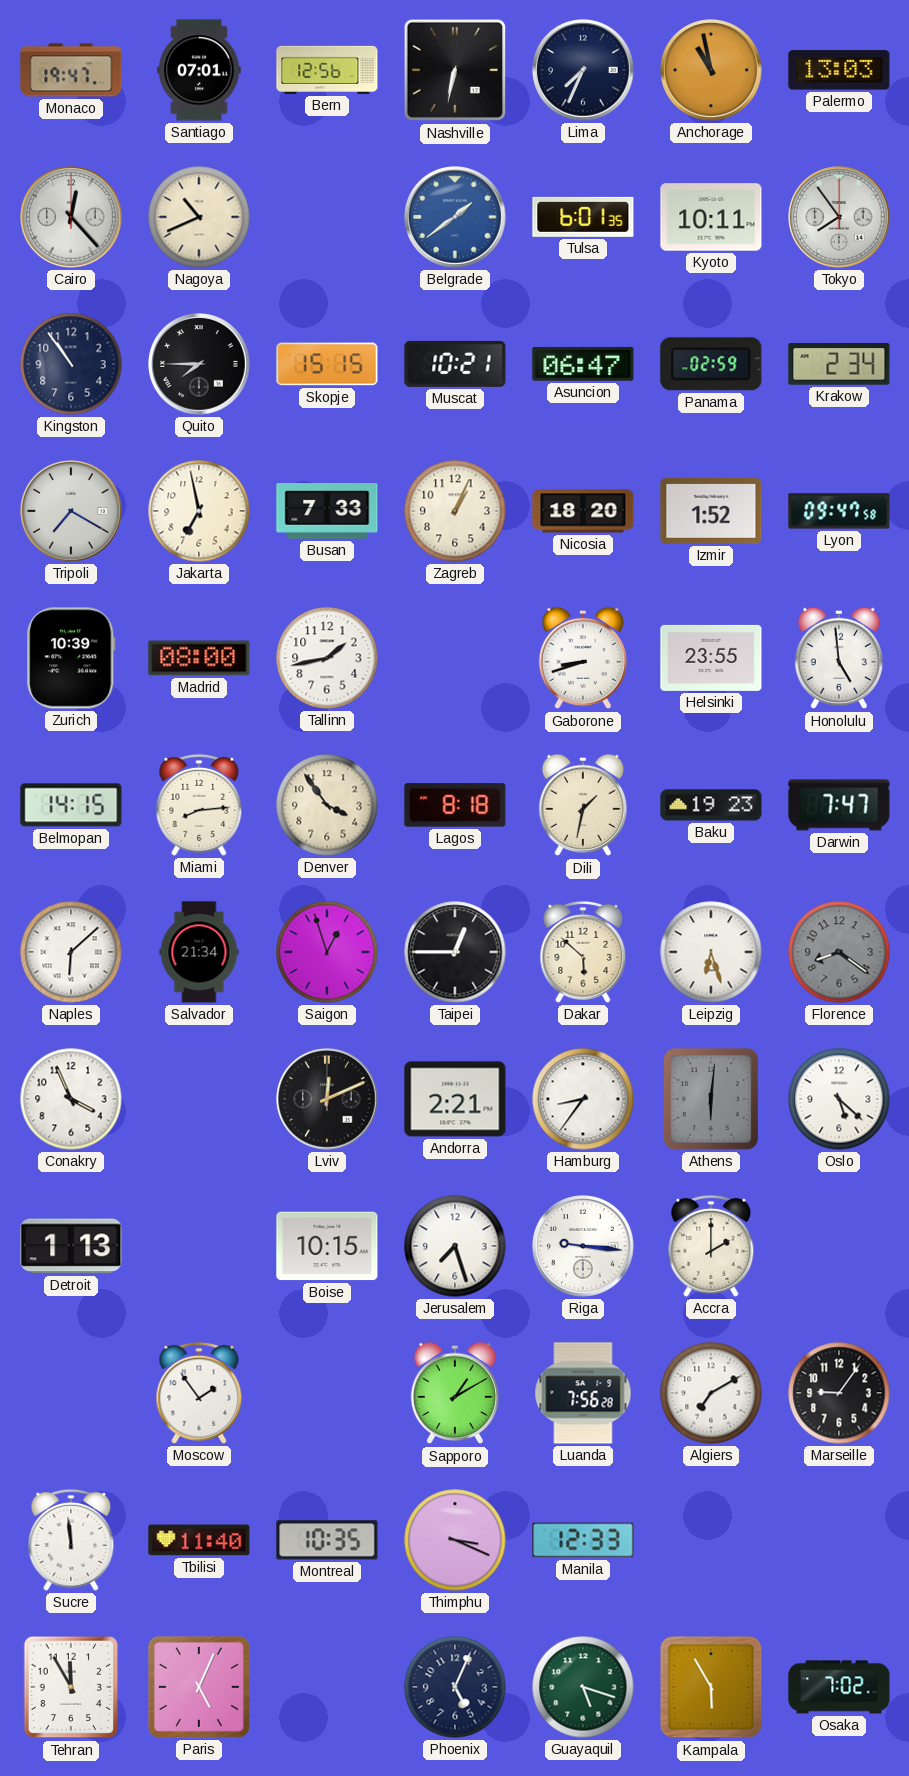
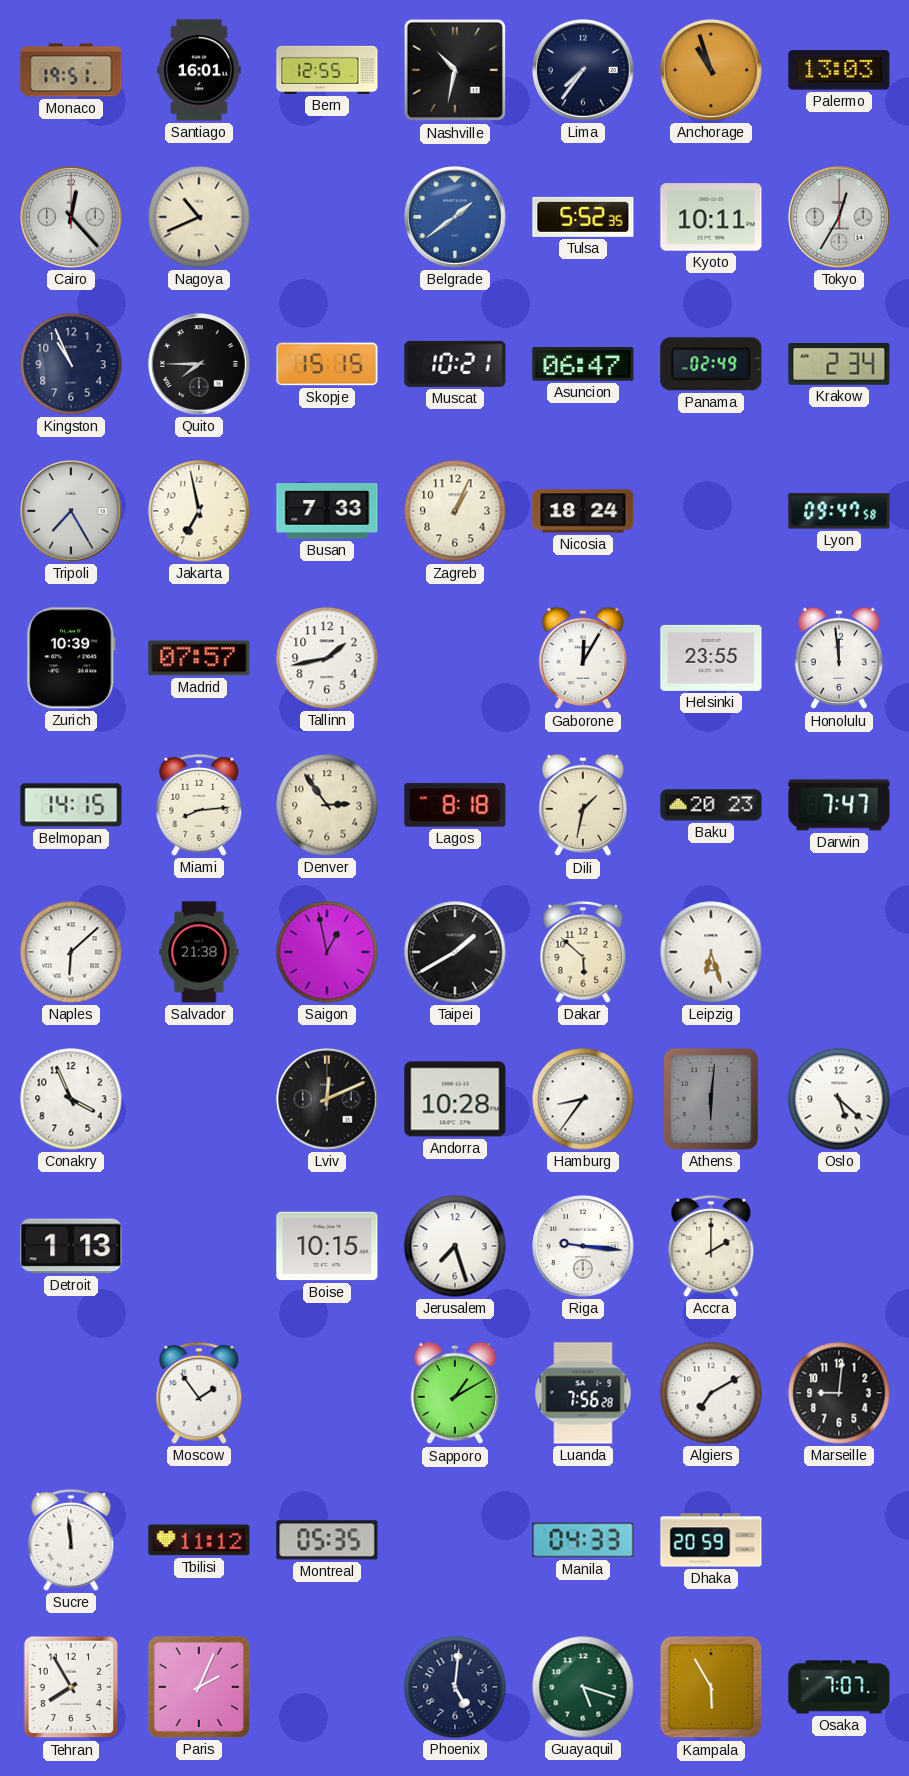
Monaco: 19:47 -> 19:51 (71, 70)
Santiago: 07:01 -> 16:01 (199, 70)
Bern: 12:56 -> 12:55 (327, 70)
Nashville: 6:32 -> 10:32 (455, 70)
Lima: 7:34 -> 7:36 (583, 70)
Anchorage: 10:58 -> 10:57 (711, 70)
Tulsa: 6:01 -> 5:52 (583, 217)
Tokyo: 7:54 -> 12:35 (839, 217)
Kingston: 10:54 -> 10:56 (71, 364)
Panama: 02:59 -> 02:49 (711, 364)
Tripoli: 7:20 -> 7:25 (71, 511)
Nicosia: 18:20 -> 18:24 (583, 511)
Izmir: 1:52 -> none (711, 511)
Madrid: 08:00 -> 07:57 (199, 658)
Gaborone: 8:42 -> 12:05 (583, 658)
Honolulu: 4:59 -> 11:59 (839, 658)
Denver: 3:54 -> 2:54 (327, 805)
Baku: 19:23 -> 20:23 (711, 805)
Salvador: 21:34 -> 21:38 (199, 952)
Saigon: 12:57 -> 12:58 (327, 952)
Taipei: 12:45 -> 1:40 (455, 952)
Florence: 8:21 -> none (839, 952)
Andorra: 2:21 -> 10:28 (455, 1099)
Marseille: 9:06 -> 9:01 (839, 1393)
Tbilisi: 11:40 -> 11:12 (199, 1540)
Montreal: 10:35 -> 05:35 (327, 1540)
Thimphu: 3:19 -> none (455, 1540)
Manila: 12:33 -> 04:33 (583, 1540)
Dhaka: none -> 20:59 (711, 1540)
Tehran: 11:55 -> 7:55 (71, 1687)
Paris: 5:04 -> 2:04 (199, 1687)
Phoenix: 5:04 -> 5:01 (455, 1687)
Osaka: 7:02 -> 7:07 (839, 1687)
